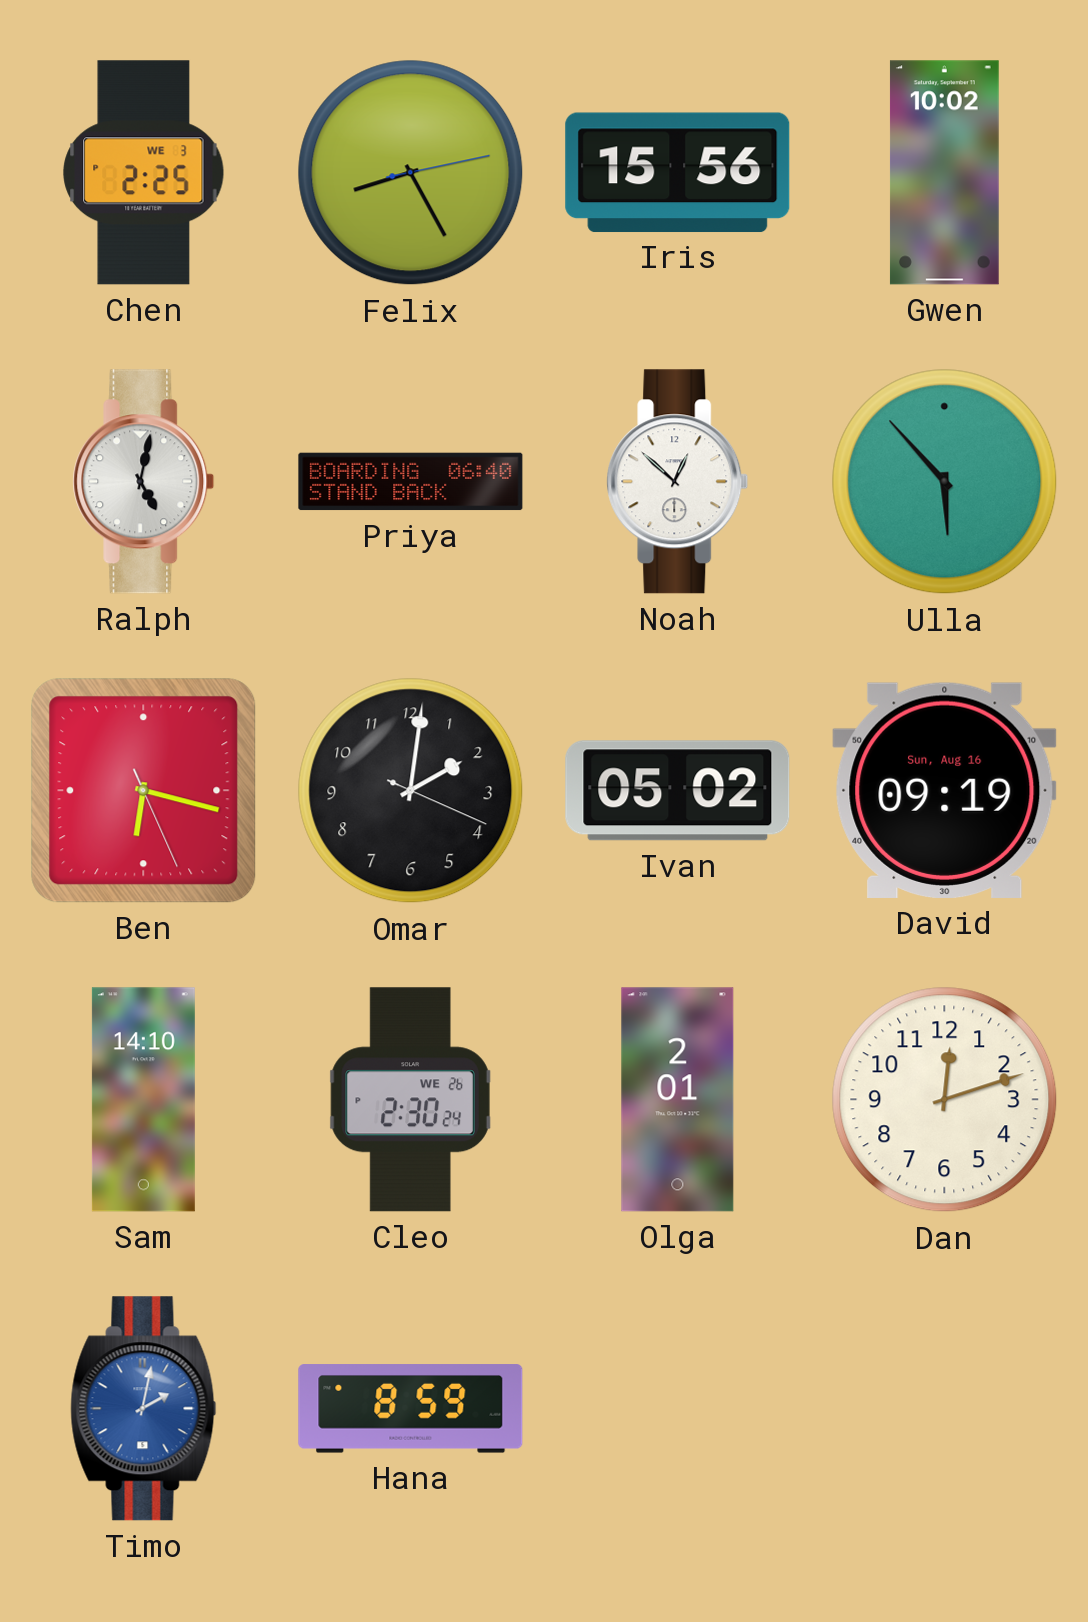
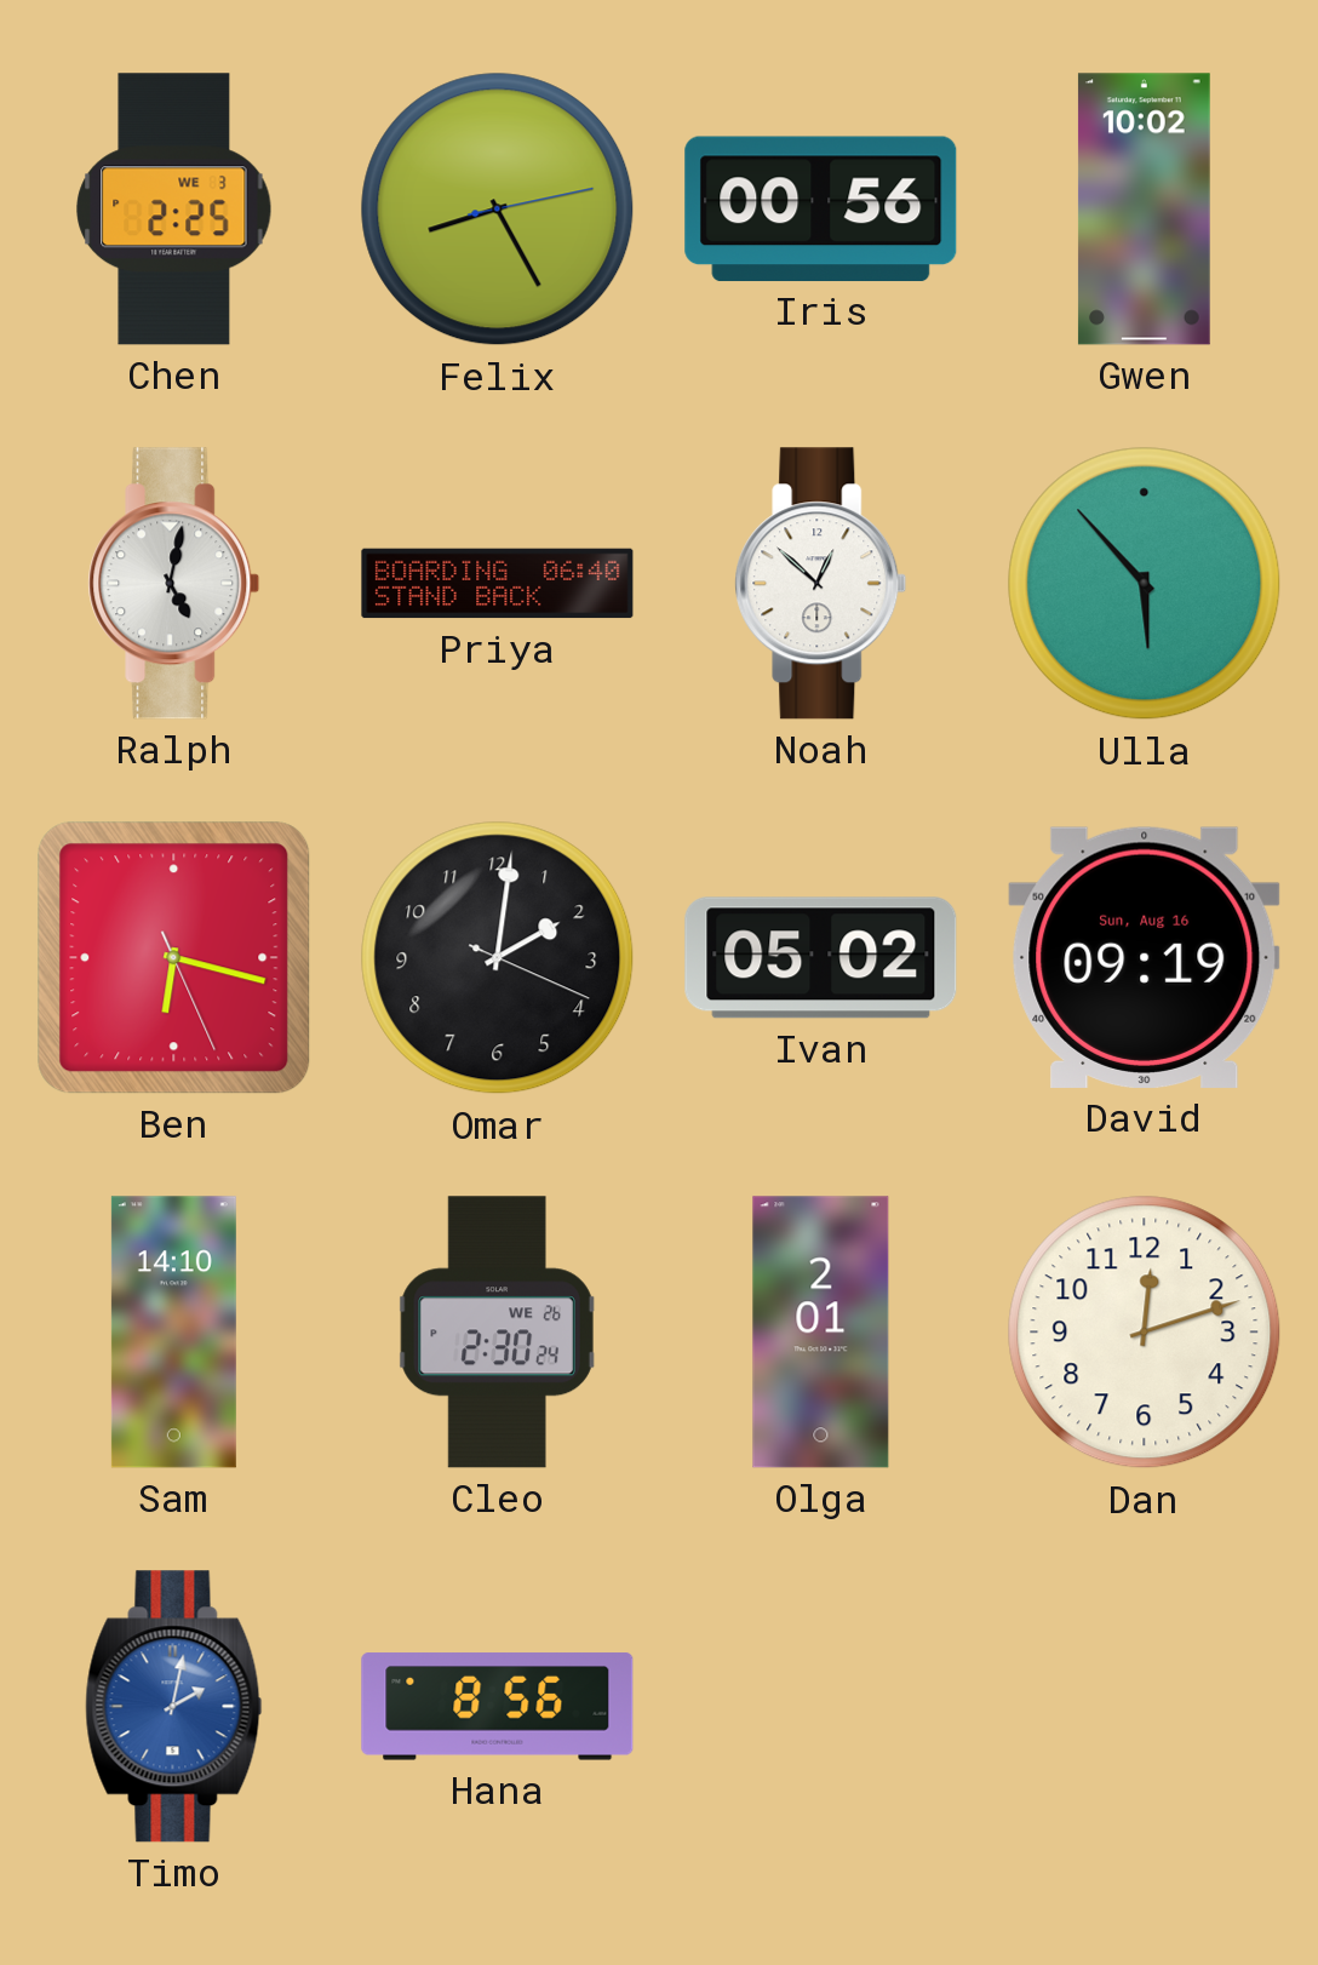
Iris: 15:56 -> 00:56 (821, 208)
Hana: 8:59 -> 8:56 (498, 1707)
